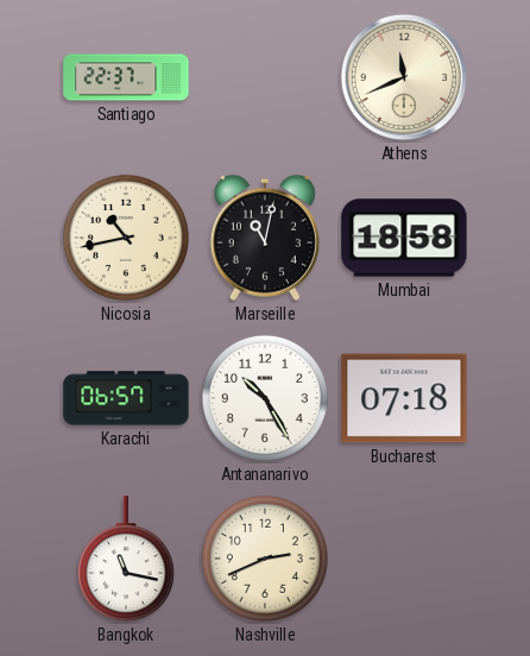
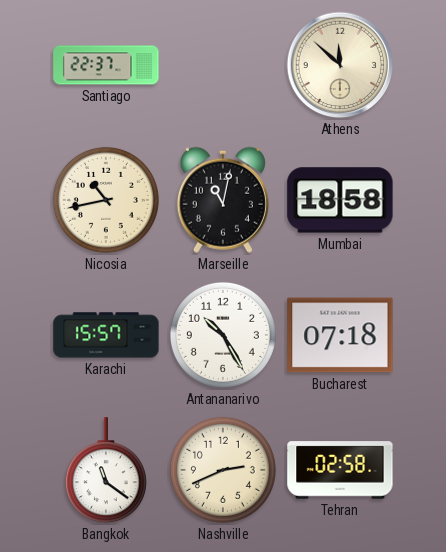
Athens: 11:41 -> 11:52 (340, 65)
Karachi: 06:57 -> 15:57 (106, 335)
Bangkok: 11:17 -> 11:21 (106, 471)
Tehran: none -> 02:58 (340, 470)
